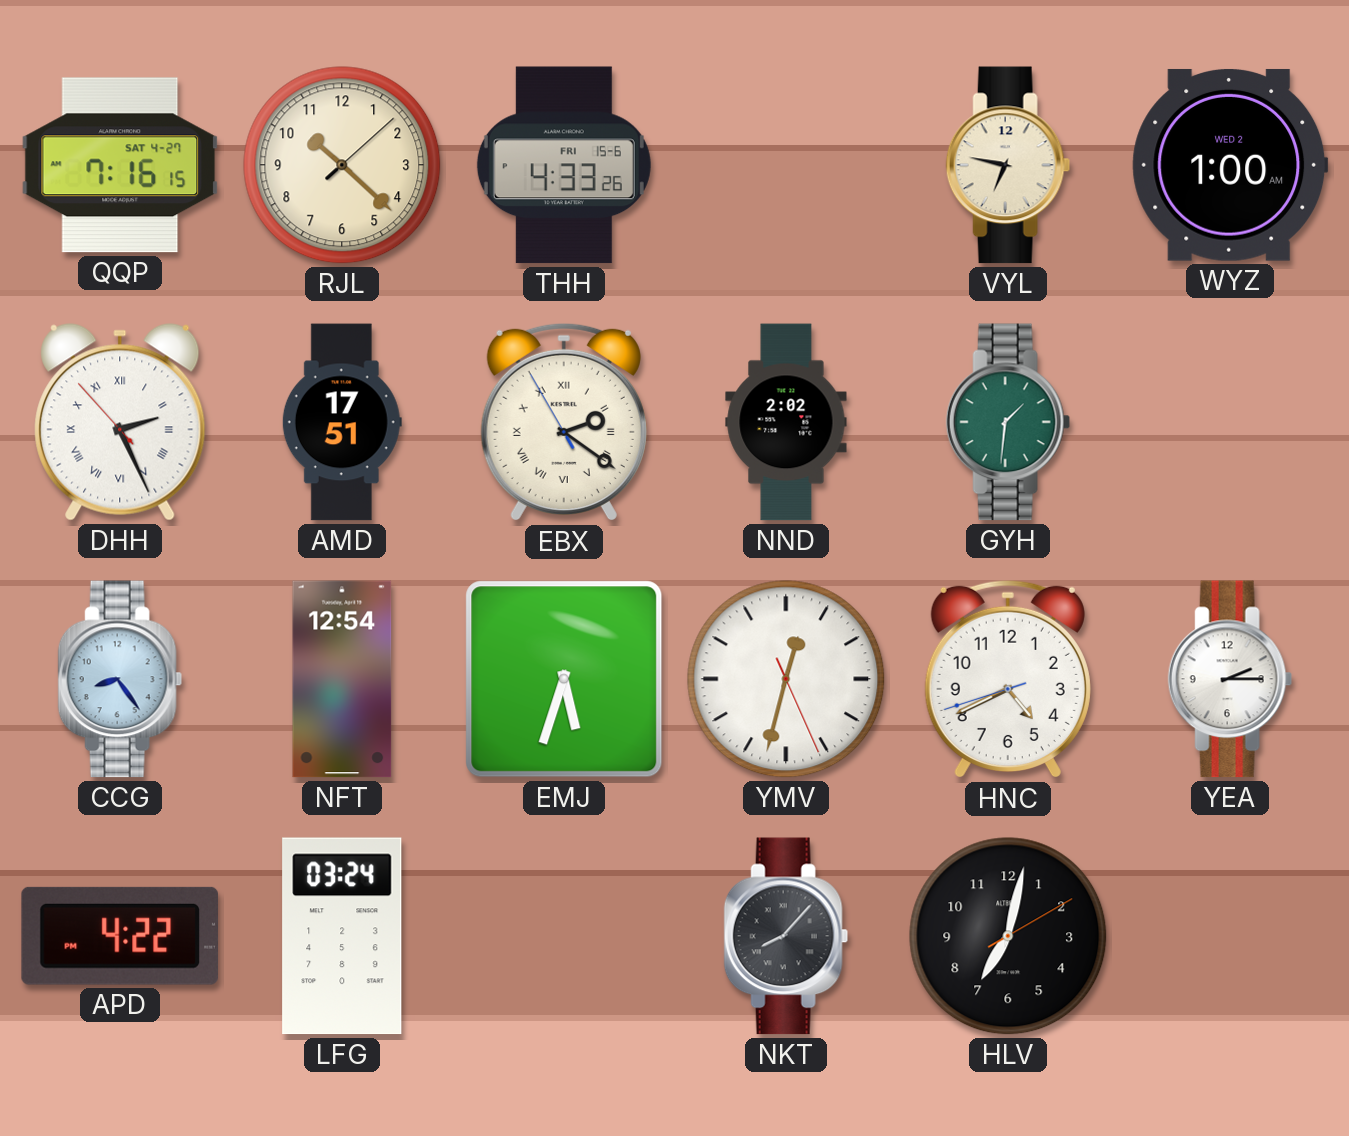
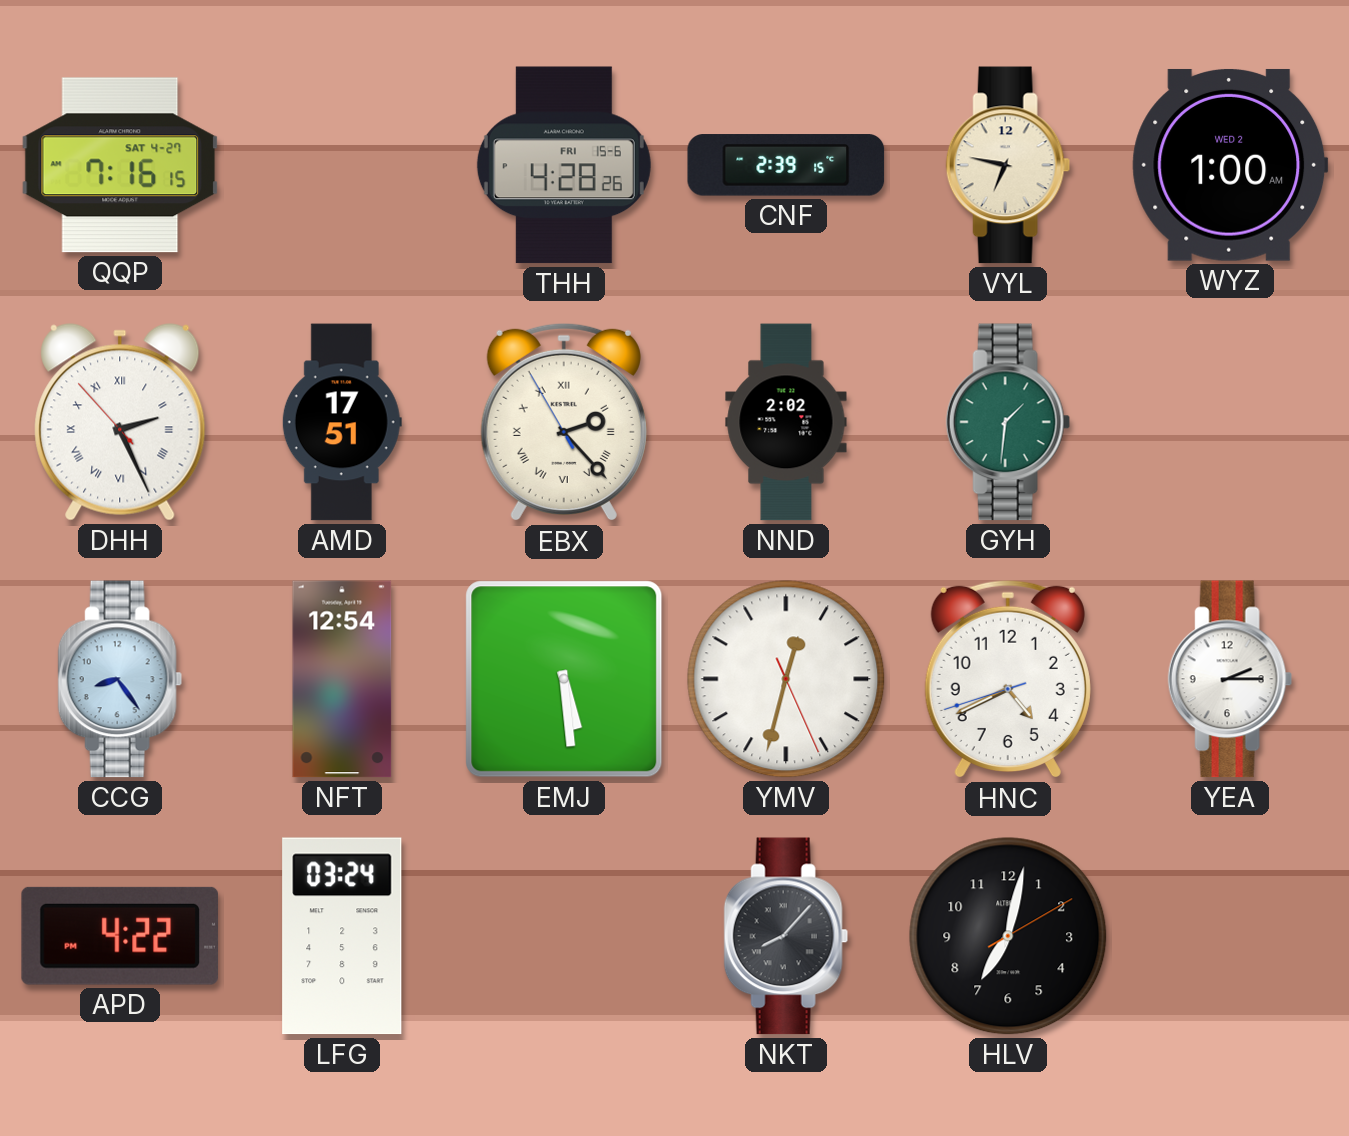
RJL: 10:22 -> none (342, 165)
THH: 4:33 -> 4:28 (564, 165)
CNF: none -> 2:39 (786, 165)
EBX: 2:20 -> 2:22 (564, 422)
EMJ: 5:33 -> 5:29 (564, 679)
